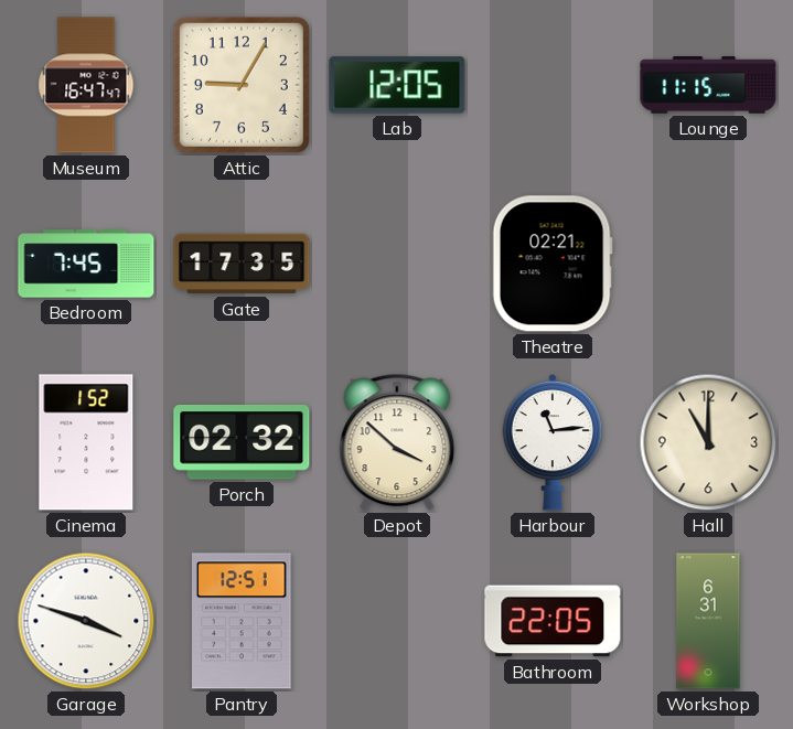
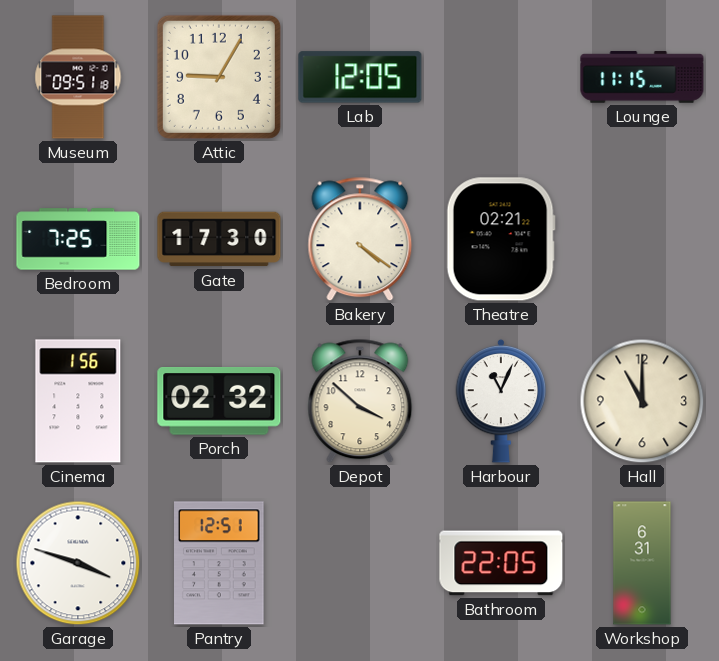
Museum: 16:47 -> 09:51 (78, 77)
Bedroom: 7:45 -> 7:25 (78, 239)
Gate: 17:35 -> 17:30 (219, 239)
Bakery: none -> 4:21 (360, 239)
Cinema: 1:52 -> 1:56 (78, 401)
Harbour: 11:14 -> 11:04 (501, 401)
